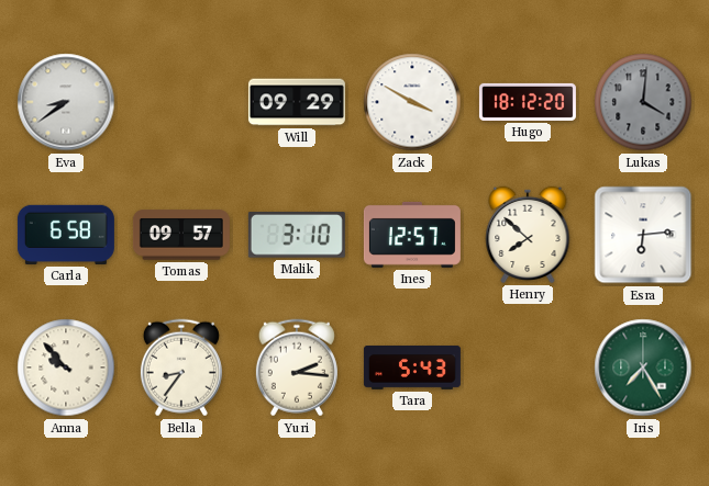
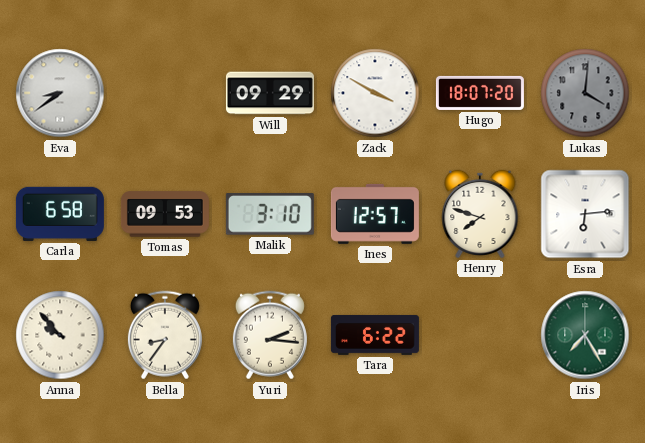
Hugo: 18:12 -> 18:07 (480, 93)
Tomas: 09:57 -> 09:53 (165, 214)
Henry: 7:52 -> 7:48 (480, 214)
Tara: 5:43 -> 6:22 (375, 335)
